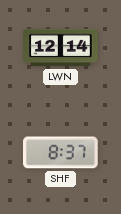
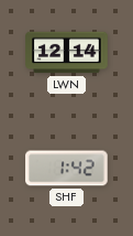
SHF: 8:37 -> 1:42 (67, 169)
